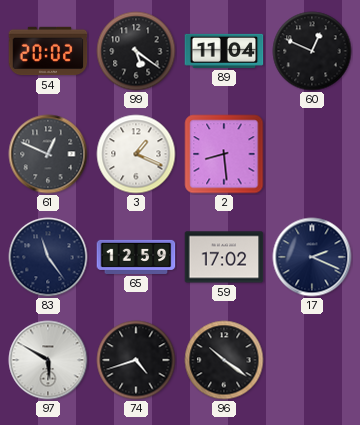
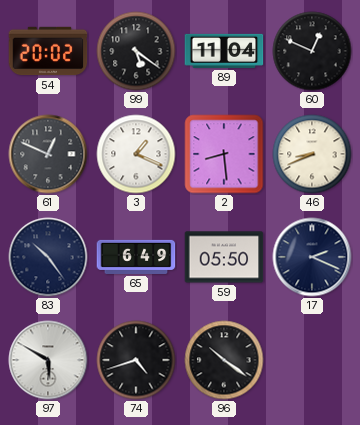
46: none -> 8:41 (312, 154)
83: 11:24 -> 10:24 (48, 257)
65: 12:59 -> 6:49 (136, 257)
59: 17:02 -> 05:50 (224, 257)
